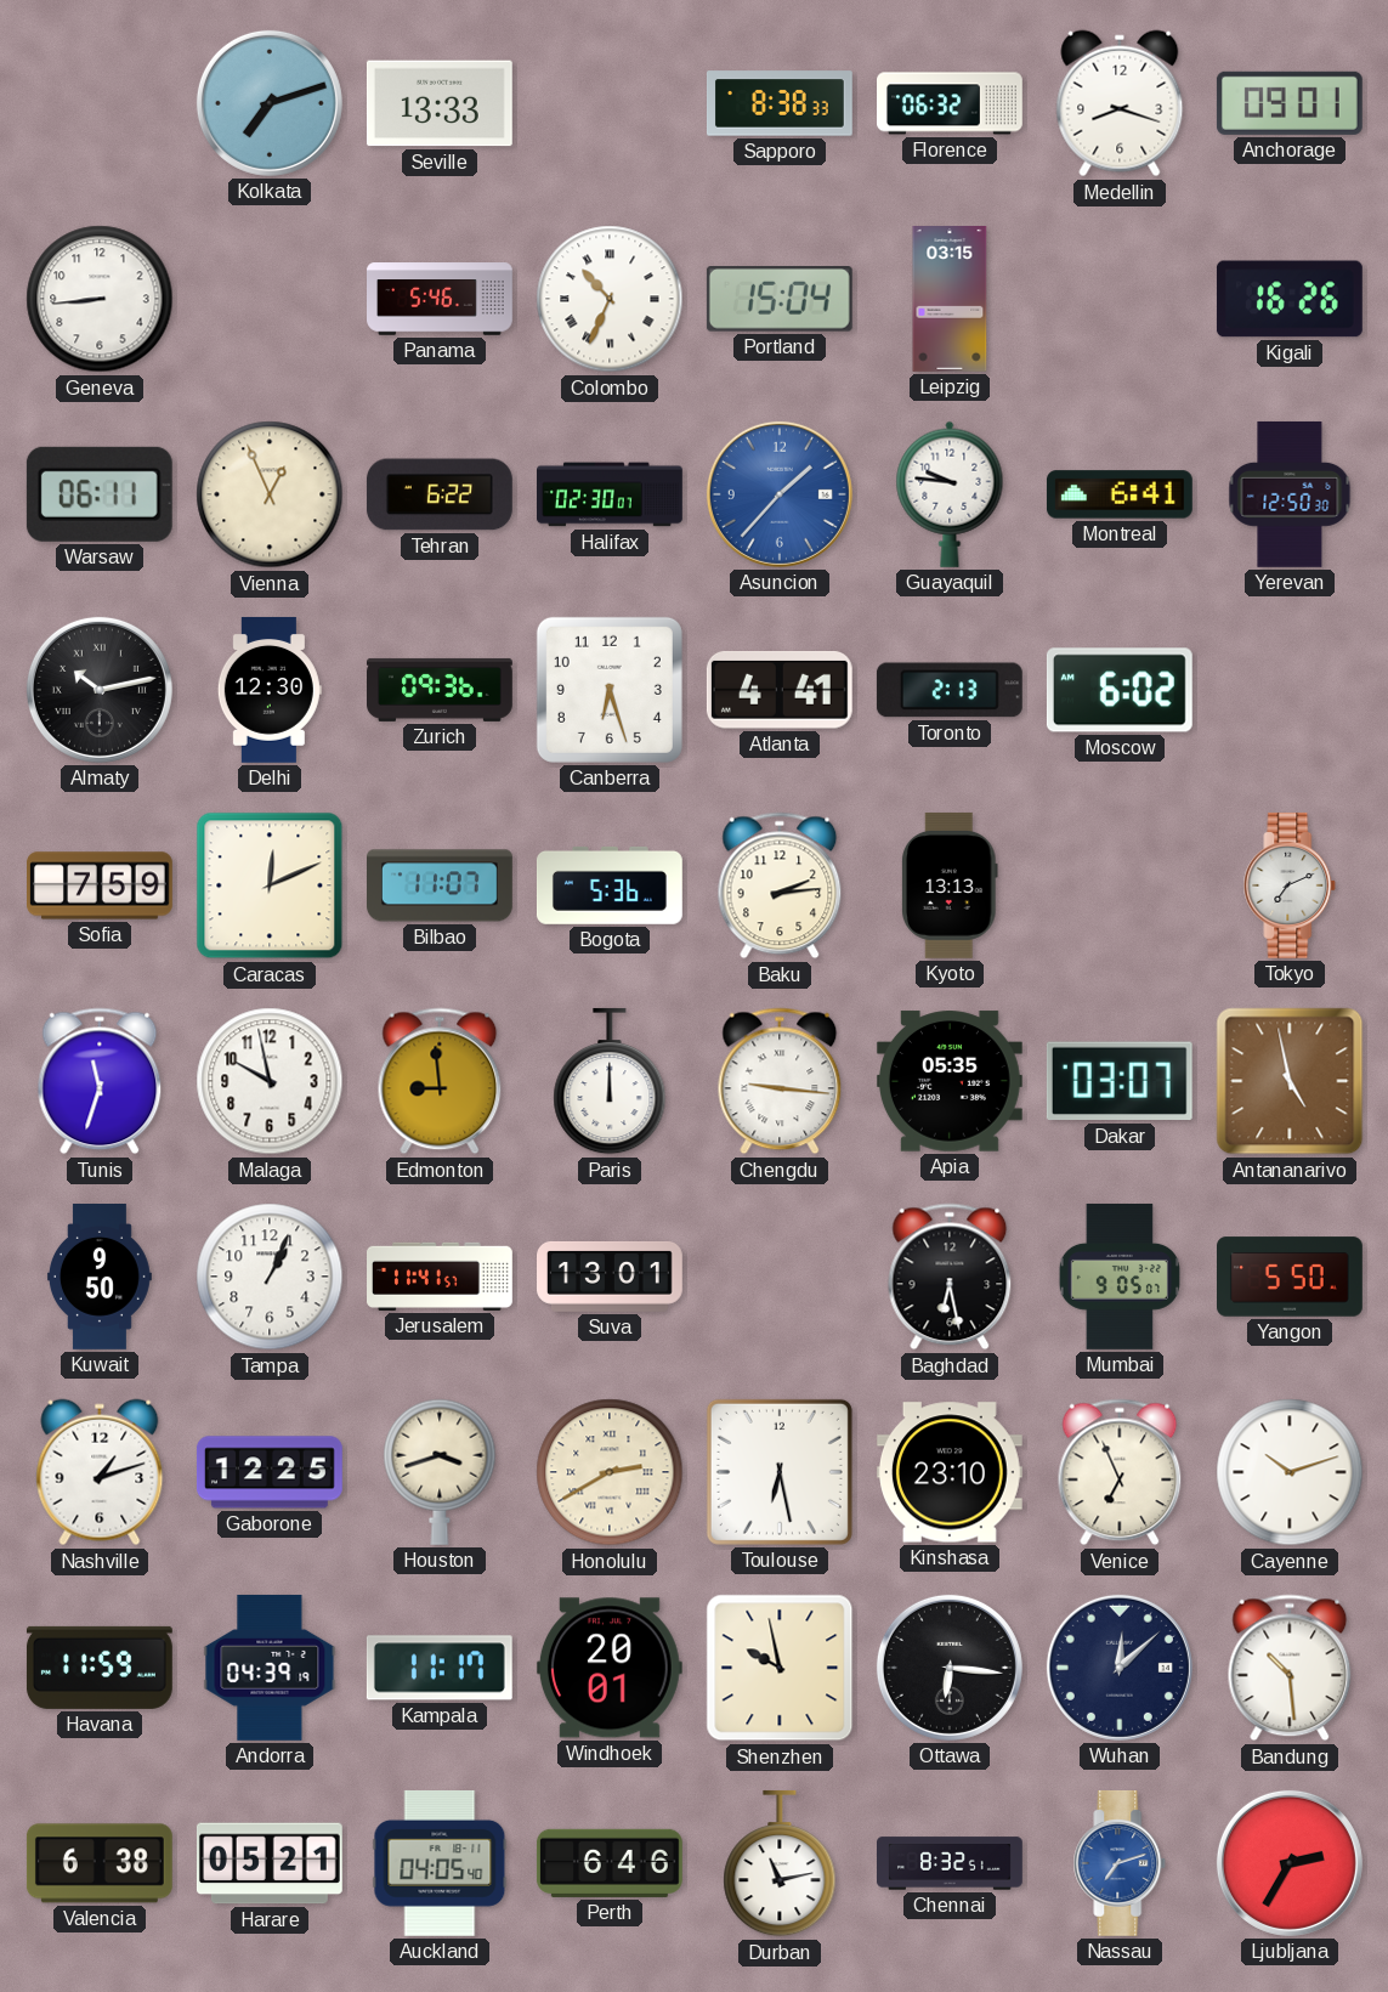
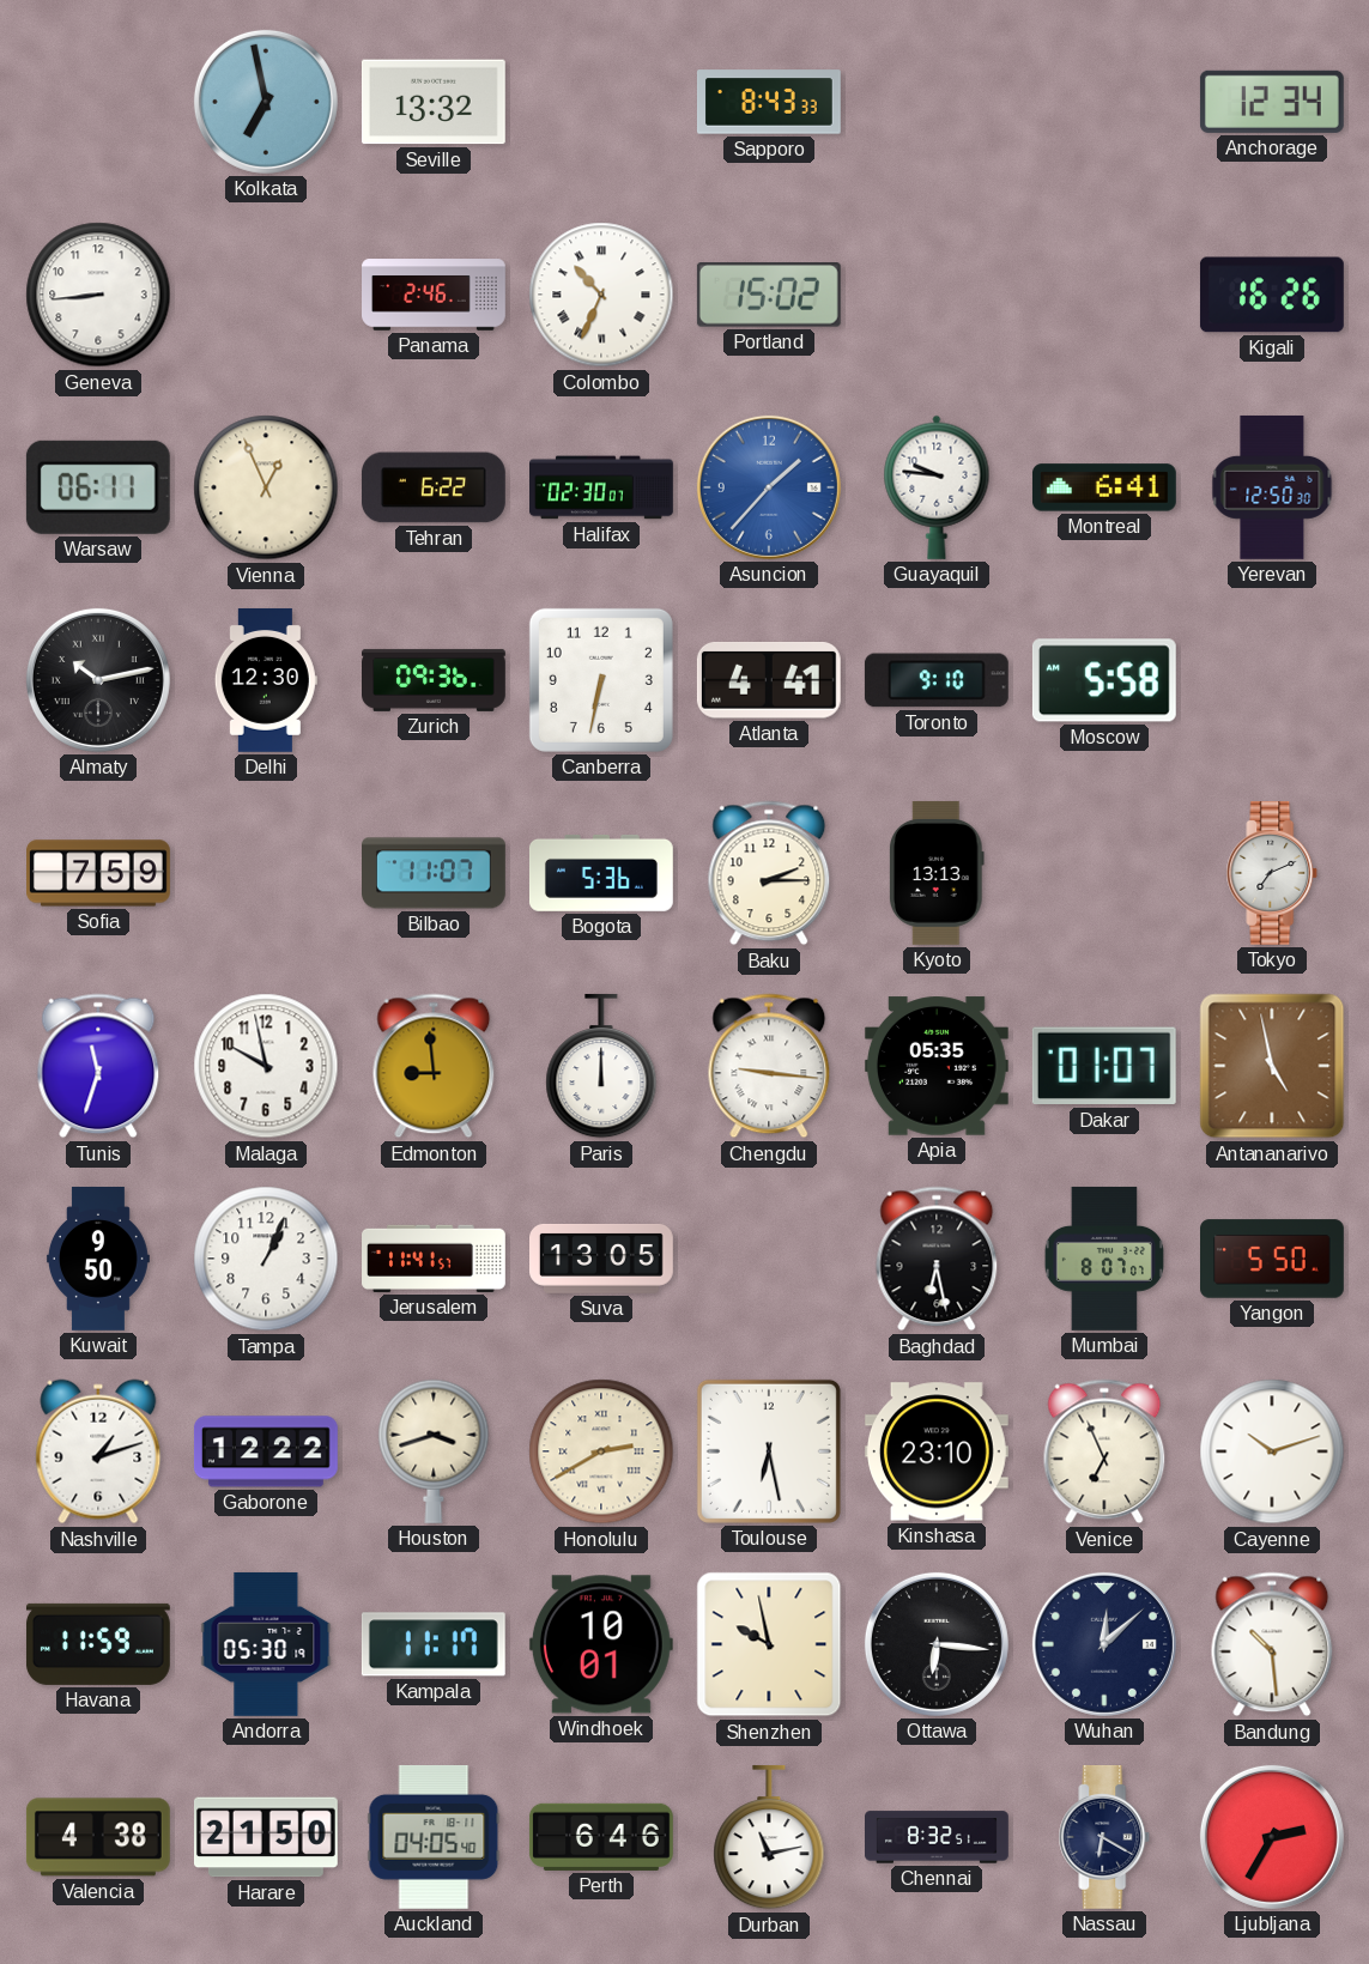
Kolkata: 7:12 -> 6:58 (266, 102)
Seville: 13:33 -> 13:32 (434, 102)
Sapporo: 8:38 -> 8:43 (769, 102)
Florence: 06:32 -> none (951, 103)
Medellin: 8:18 -> none (1120, 103)
Anchorage: 09:01 -> 12:34 (1272, 102)
Panama: 5:46 -> 2:46 (435, 295)
Portland: 15:04 -> 15:02 (769, 296)
Leipzig: 03:15 -> none (950, 300)
Canberra: 6:27 -> 6:32 (601, 680)
Toronto: 2:13 -> 9:10 (937, 680)
Moscow: 6:02 -> 5:58 (1104, 680)
Caracas: 12:11 -> none (270, 885)
Baku: 2:14 -> 2:15 (769, 873)
Dakar: 03:07 -> 01:07 (1104, 1066)
Suva: 13:01 -> 13:05 (602, 1259)
Mumbai: 9:05 -> 8:07 (1104, 1259)
Gaborone: 12:25 -> 12:22 (266, 1451)
Andorra: 04:39 -> 05:30 (266, 1644)
Windhoek: 20:01 -> 10:01 (601, 1644)
Valencia: 6:38 -> 4:38 (98, 1837)
Harare: 05:21 -> 21:50 (266, 1837)
Nassau: 7:12 -> 6:20 (1104, 1837)
Nassau dial: blue -> navy (1104, 1837)
